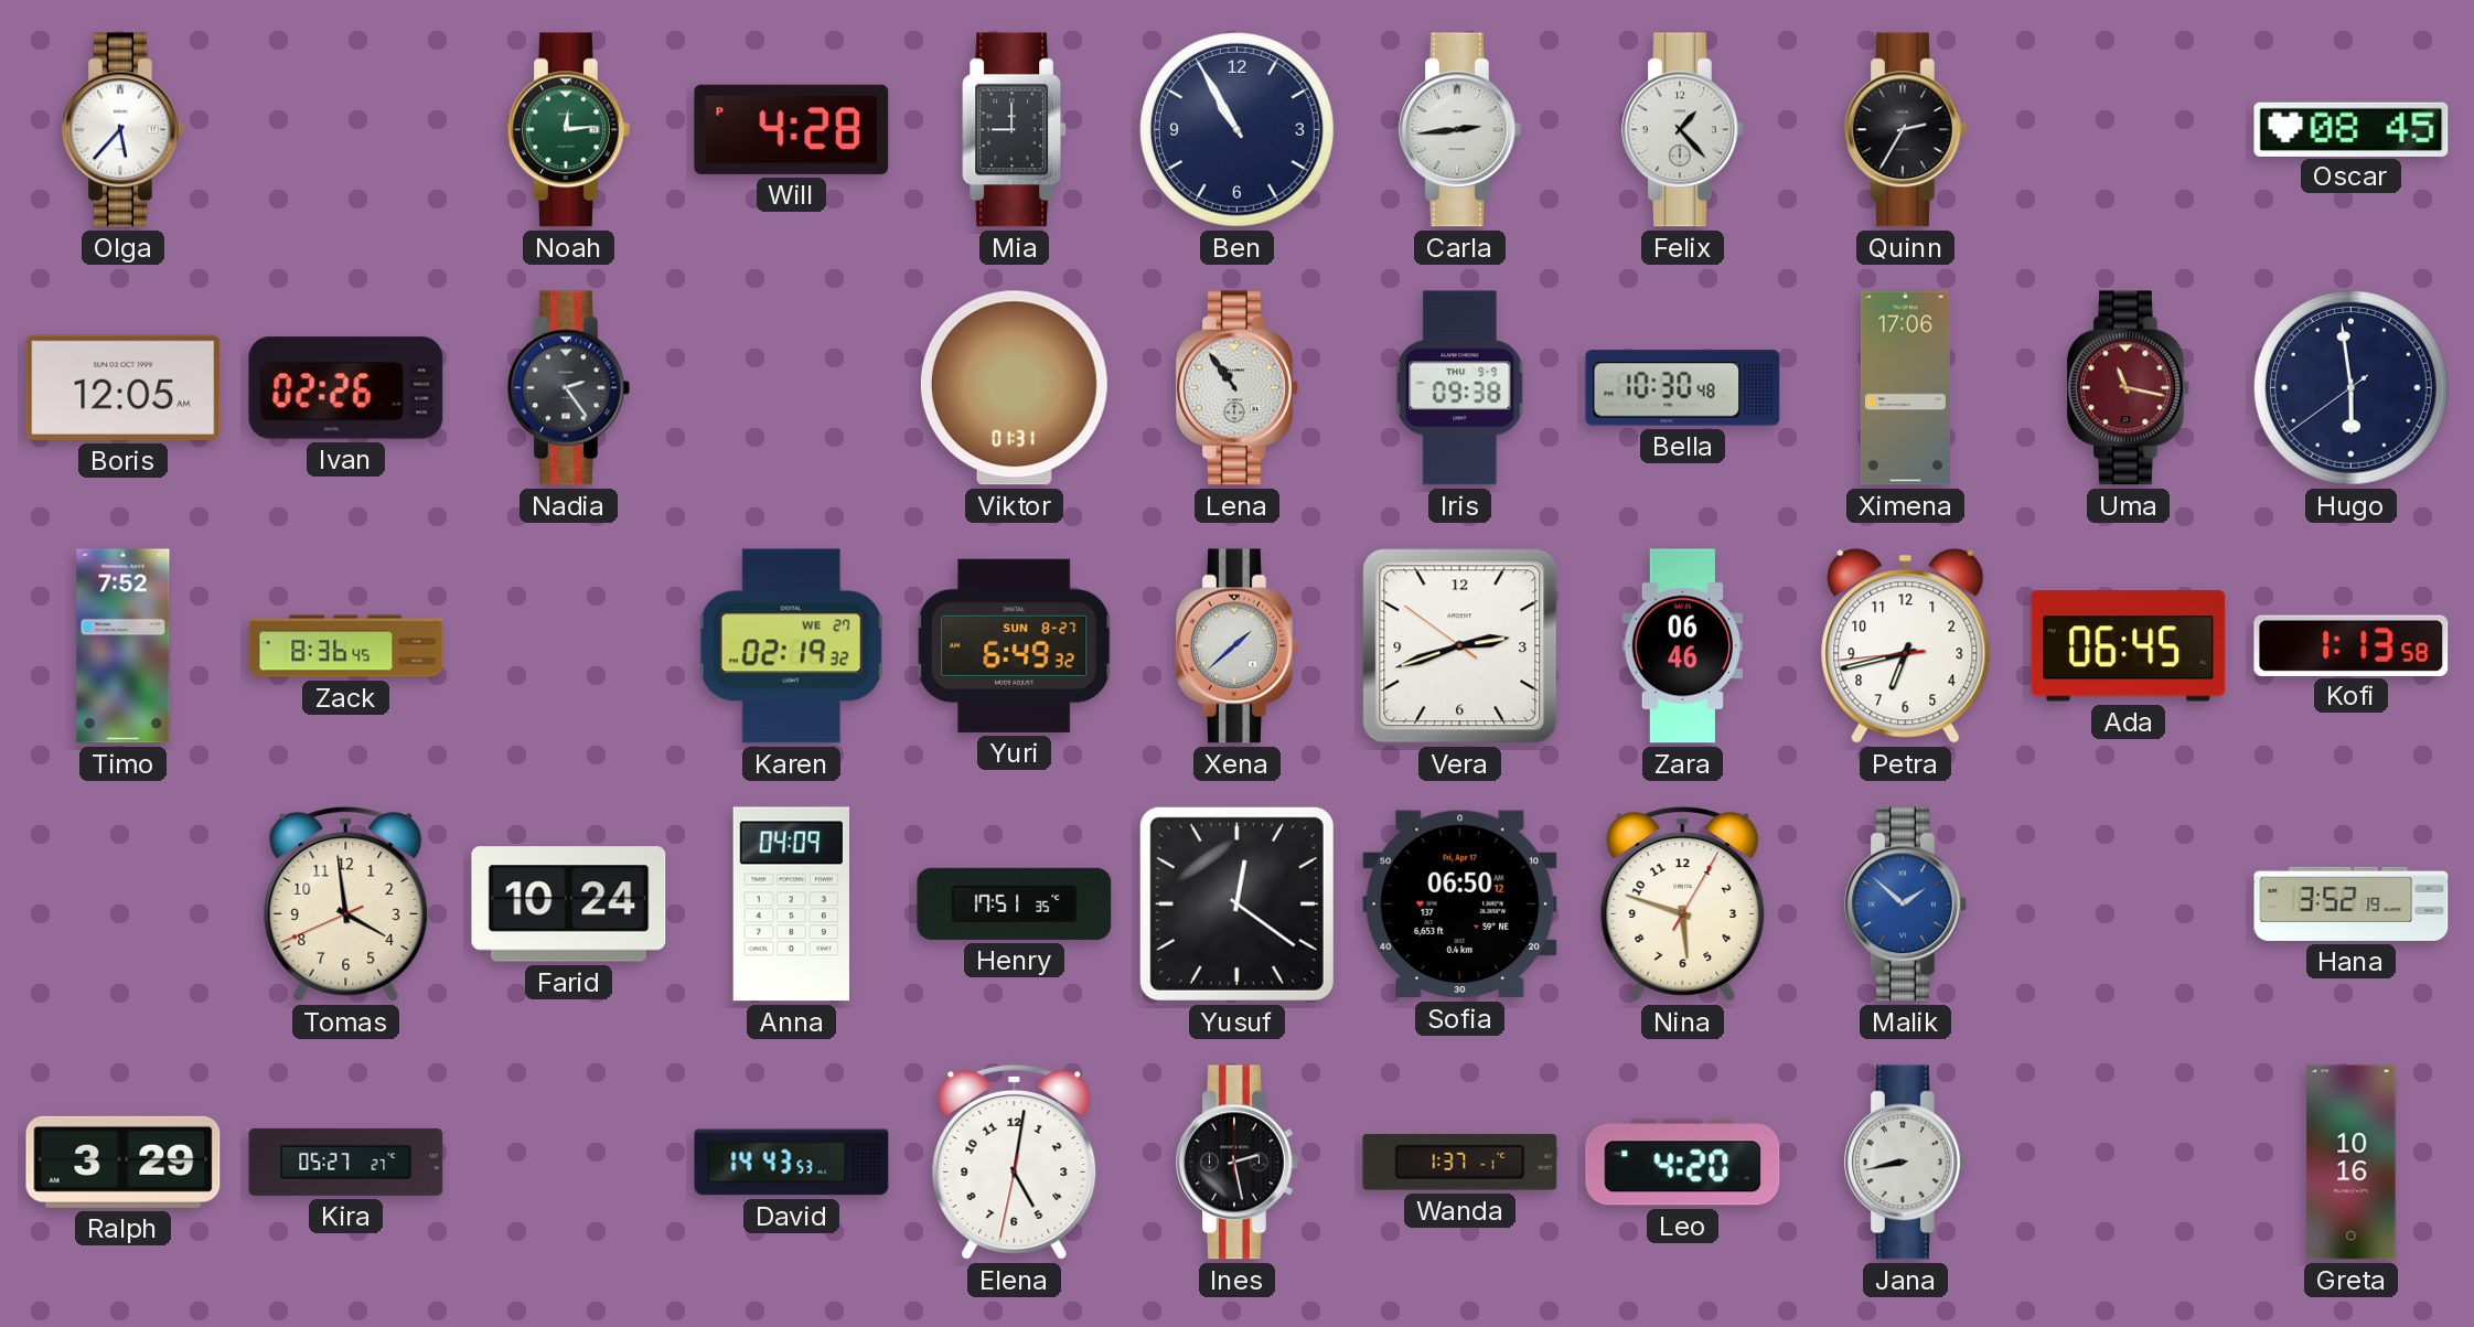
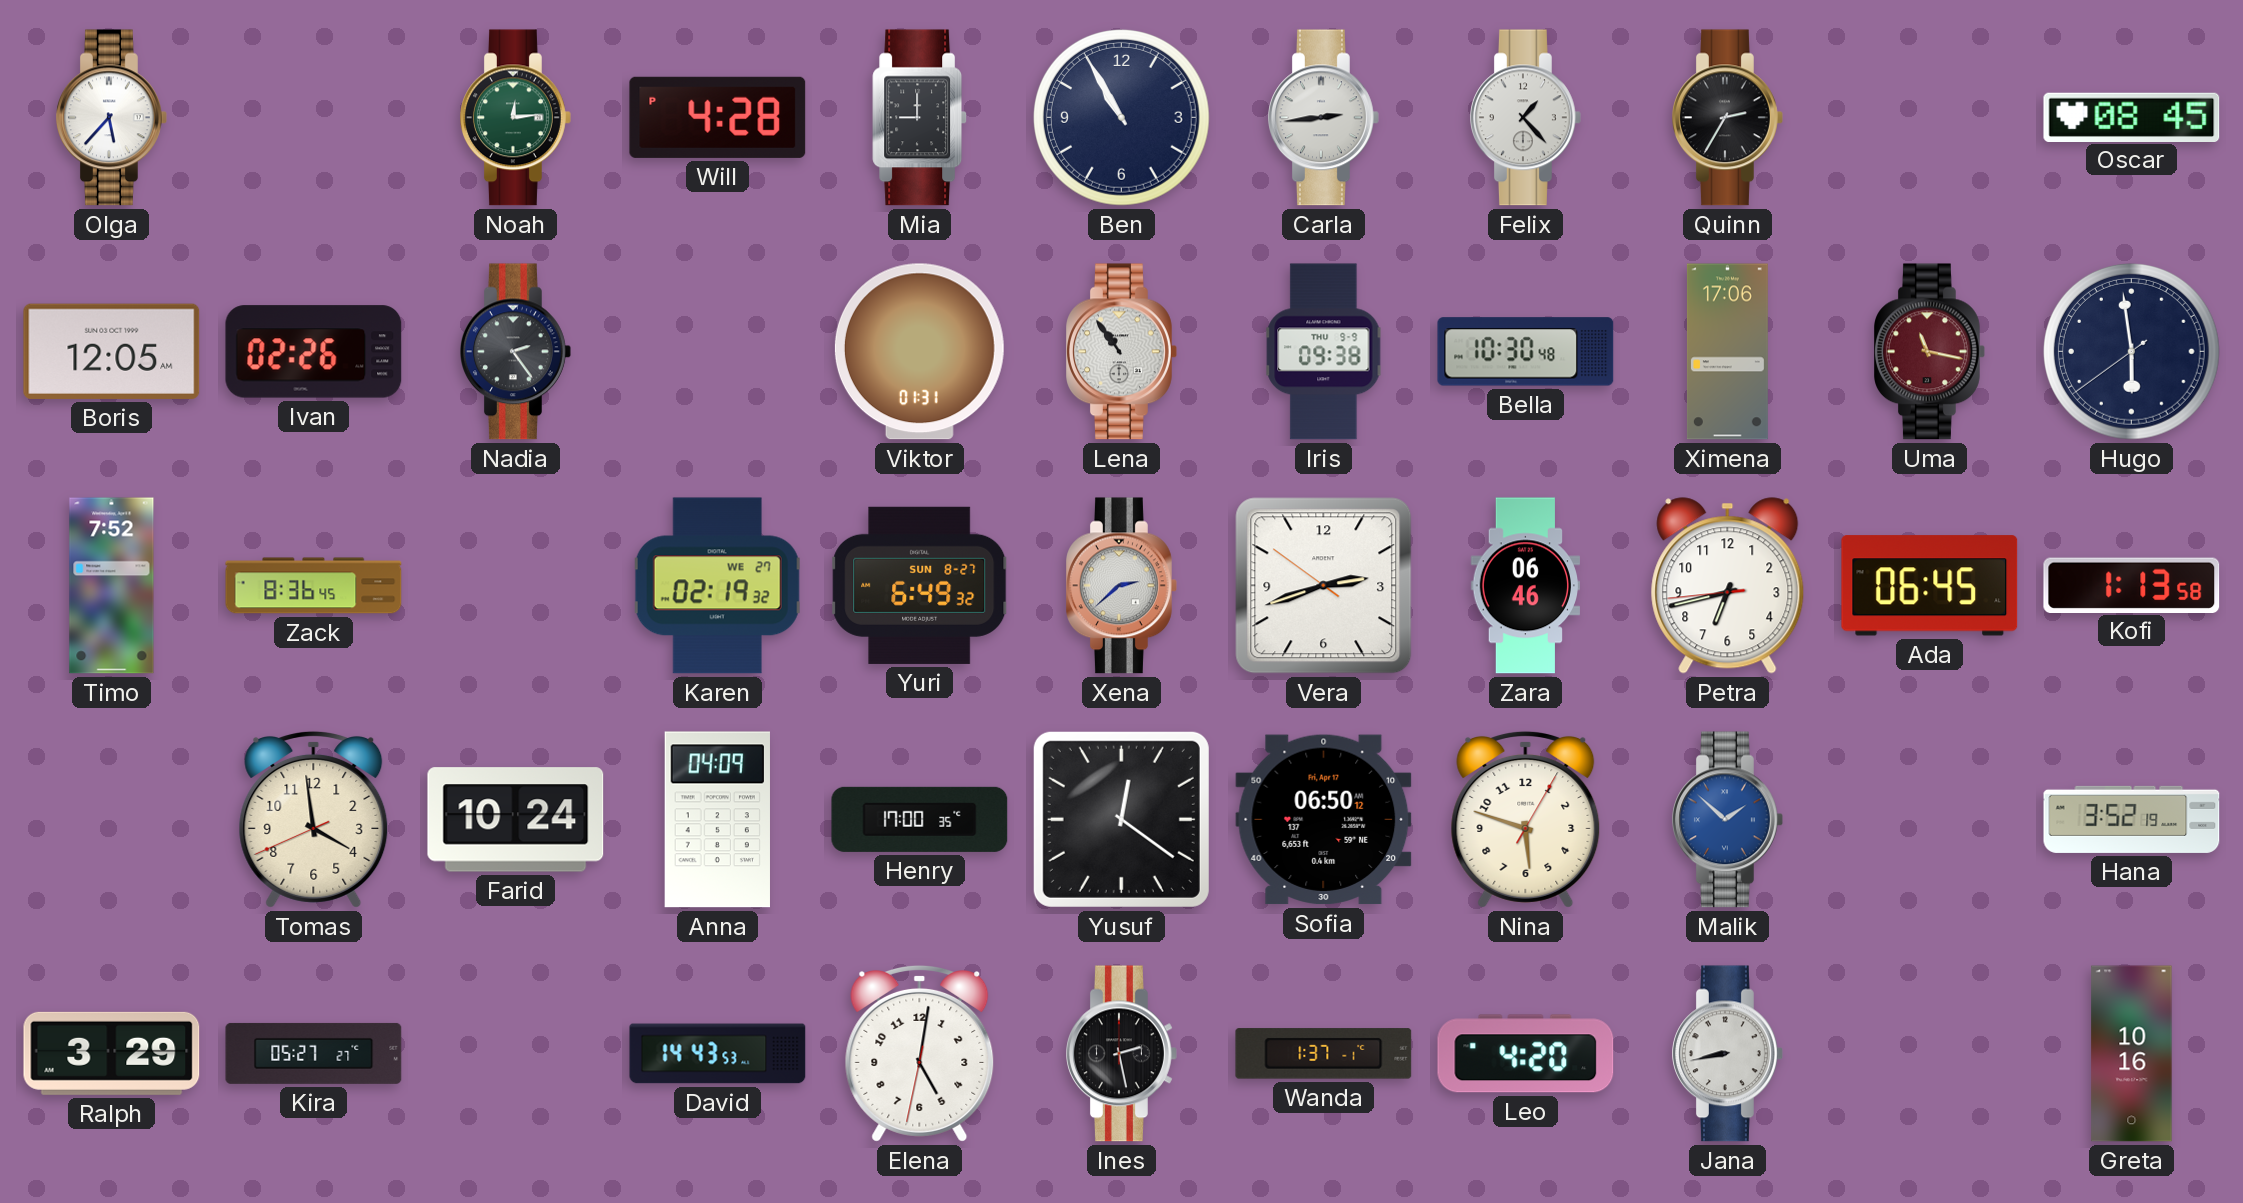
Xena: 1:38 -> 2:38 (1122, 586)
Henry: 17:51 -> 17:00 (920, 819)
